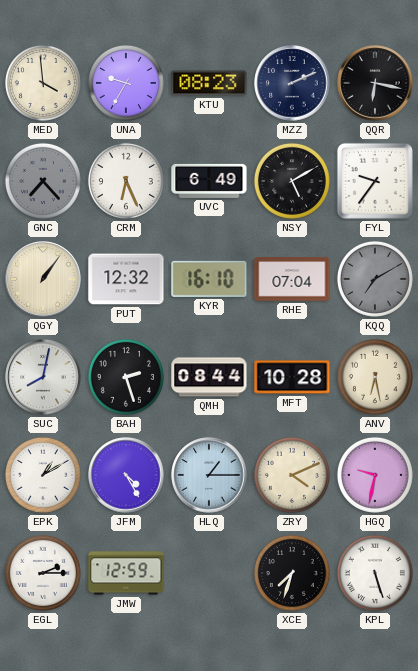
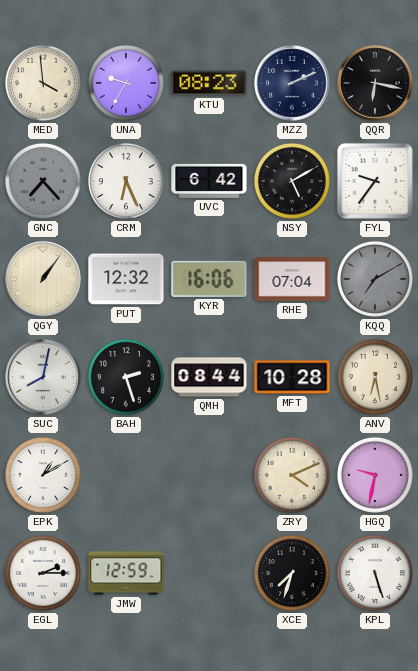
UVC: 6:49 -> 6:42 (209, 181)
KYR: 16:10 -> 16:06 (209, 279)
JFM: 4:25 -> none (126, 475)
HLQ: 1:15 -> none (209, 475)
